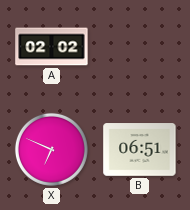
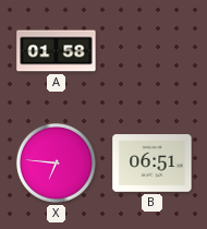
A: 02:02 -> 01:58 (57, 51)
X: 6:49 -> 6:46 (56, 162)
